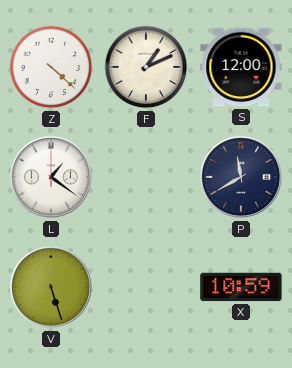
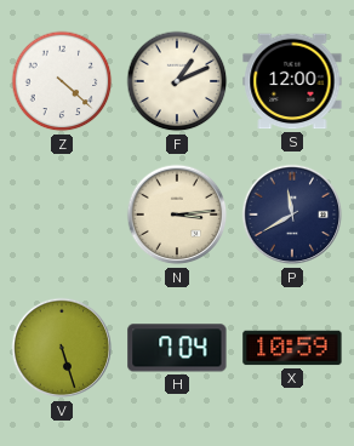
L: 1:21 -> none (51, 177)
N: none -> 3:14 (177, 215)
H: none -> 7:04 (177, 348)
